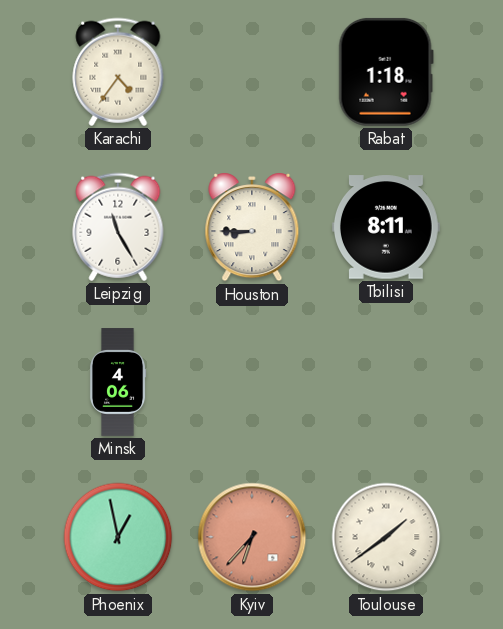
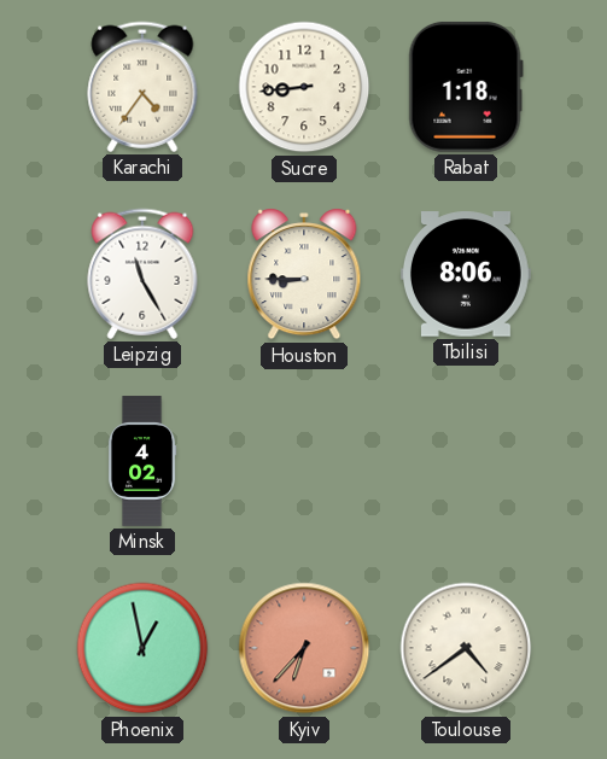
Sucre: none -> 8:44 (304, 87)
Tbilisi: 8:11 -> 8:06 (466, 274)
Minsk: 4:06 -> 4:02 (142, 461)
Toulouse: 1:39 -> 4:39 (466, 648)
